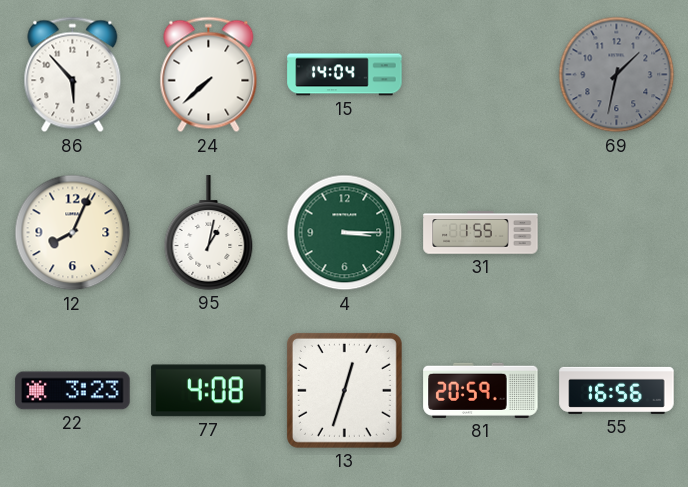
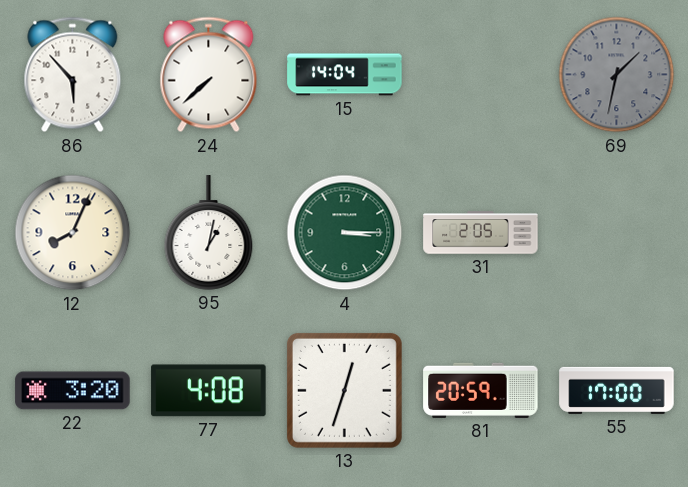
31: 1:55 -> 2:05 (481, 233)
22: 3:23 -> 3:20 (73, 391)
55: 16:56 -> 17:00 (617, 390)
